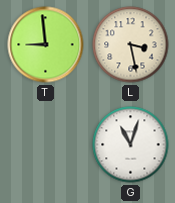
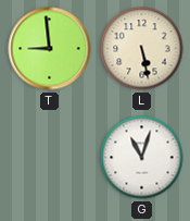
L: 3:28 -> 5:28 (142, 49)
